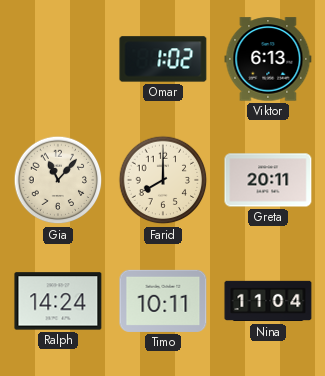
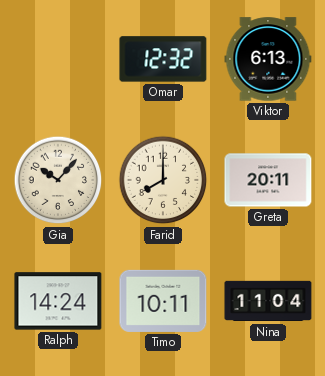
Omar: 1:02 -> 12:32 (163, 59)
Gia: 11:07 -> 10:07 (58, 180)
